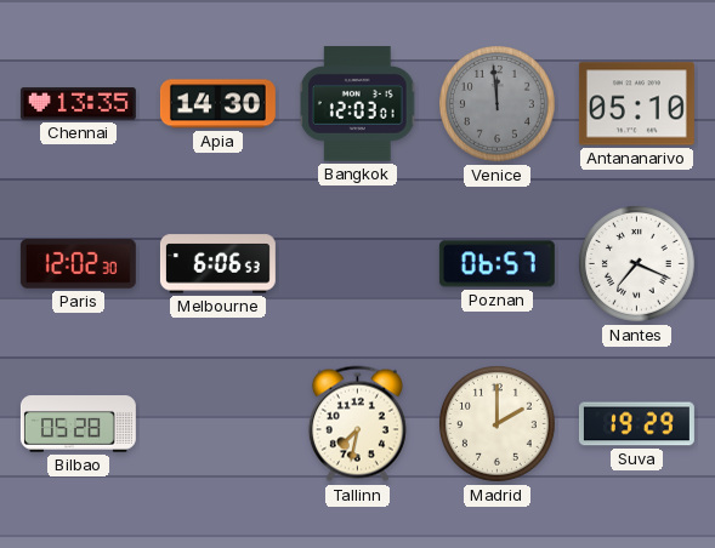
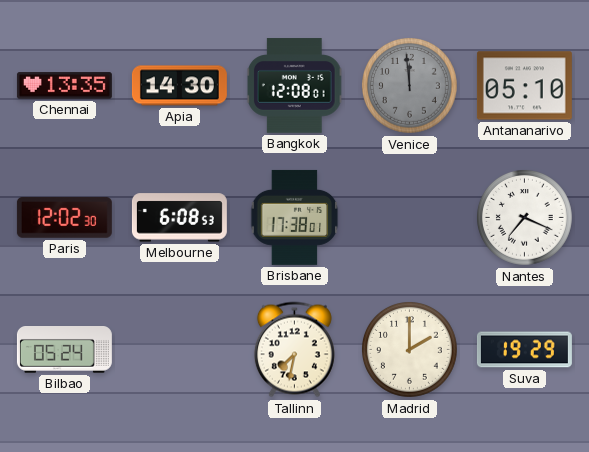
Bangkok: 12:03 -> 12:08 (294, 86)
Melbourne: 6:06 -> 6:08 (179, 218)
Brisbane: none -> 17:38 (295, 217)
Poznan: 06:57 -> none (496, 264)
Bilbao: 05:28 -> 05:24 (64, 350)
